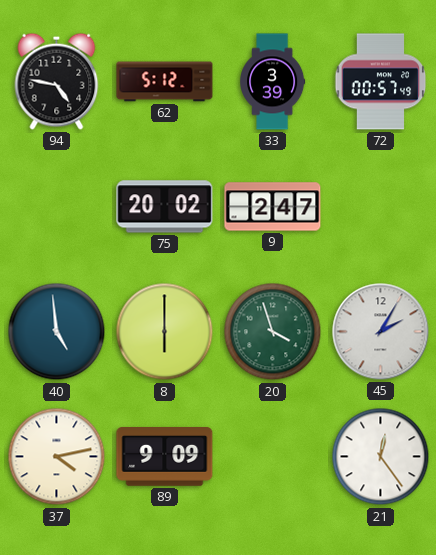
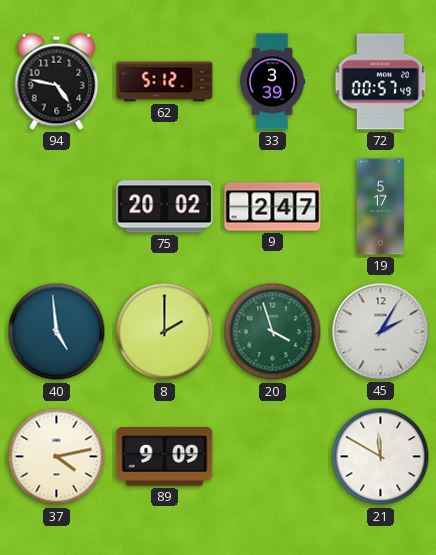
19: none -> 5:17 (380, 207)
8: 6:00 -> 2:00 (165, 332)
21: 12:24 -> 11:50 (381, 457)
